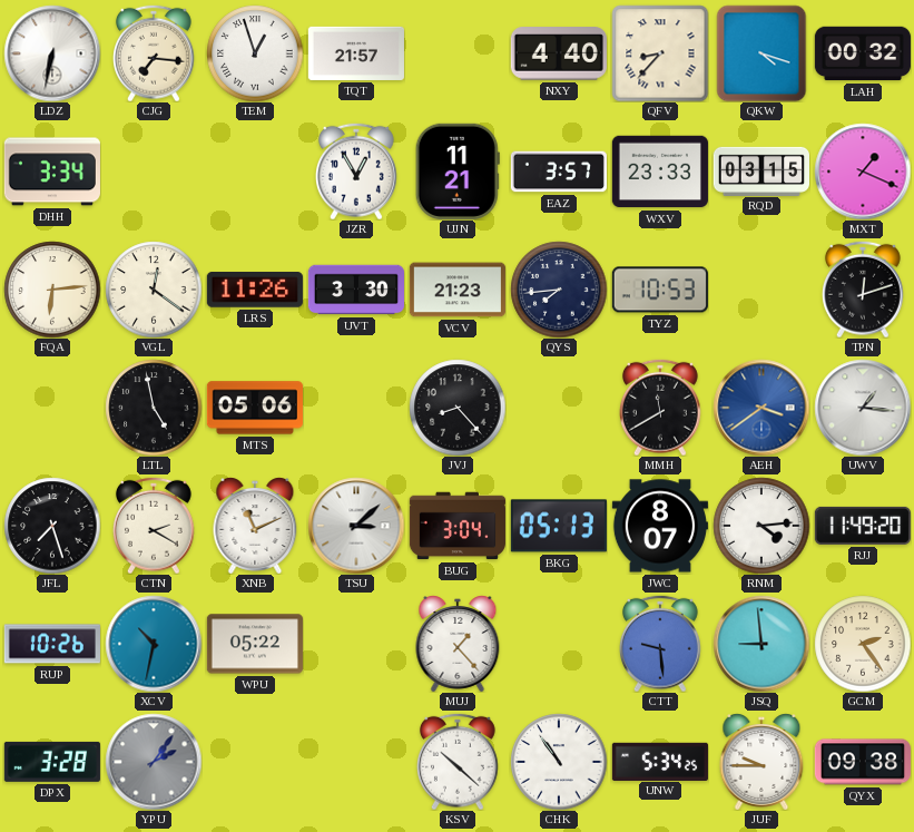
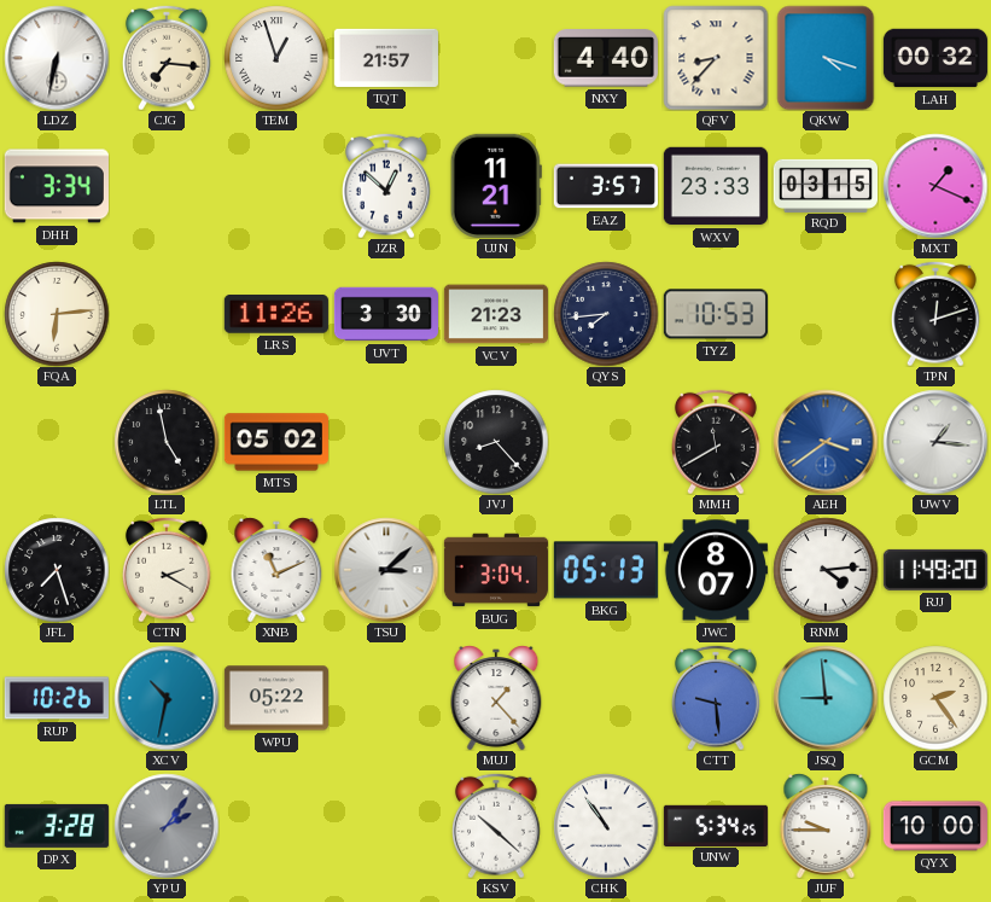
JZR: 12:55 -> 12:52 (387, 186)
VGL: 12:21 -> none (154, 290)
MTS: 05:06 -> 05:02 (276, 442)
QYX: 09:38 -> 10:00 (935, 826)
